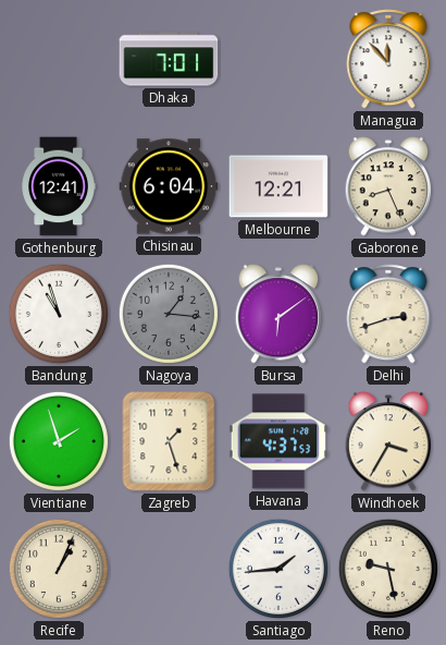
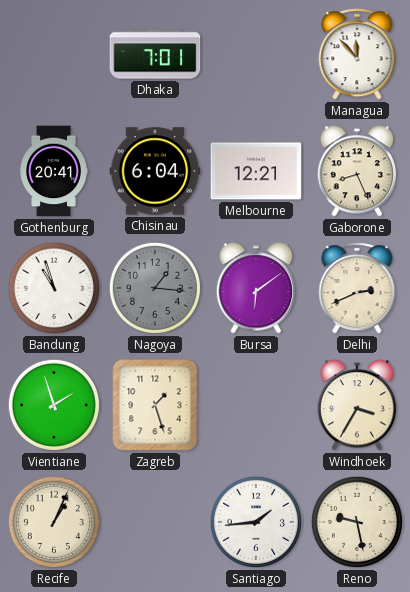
Gothenburg: 12:41 -> 20:41 (54, 171)
Delhi: 2:42 -> 2:41 (357, 288)
Havana: 4:37 -> none (278, 441)
